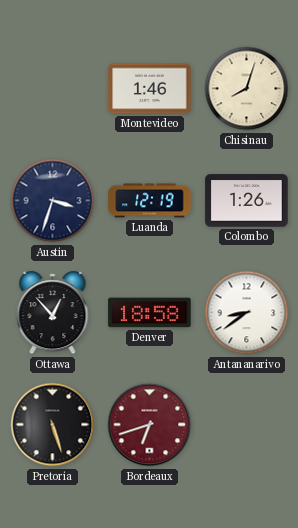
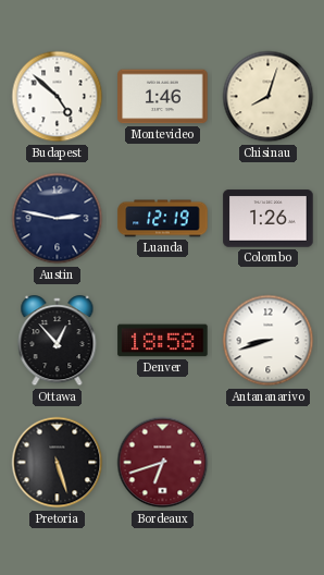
Budapest: none -> 4:52 (58, 97)
Austin: 3:33 -> 2:47 (58, 219)
Antananarivo: 8:39 -> 8:42 (269, 341)
